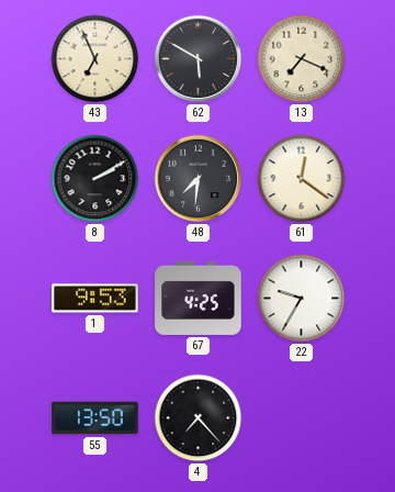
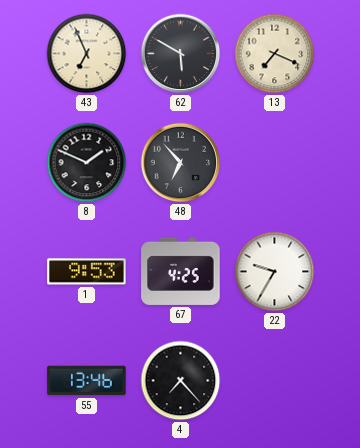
8: 2:10 -> 1:49 (87, 163)
48: 7:31 -> 6:53 (181, 163)
61: 12:21 -> none (302, 179)
55: 13:50 -> 13:46 (87, 381)
